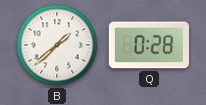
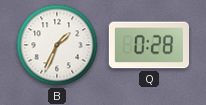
B: 1:38 -> 1:34 (57, 45)
